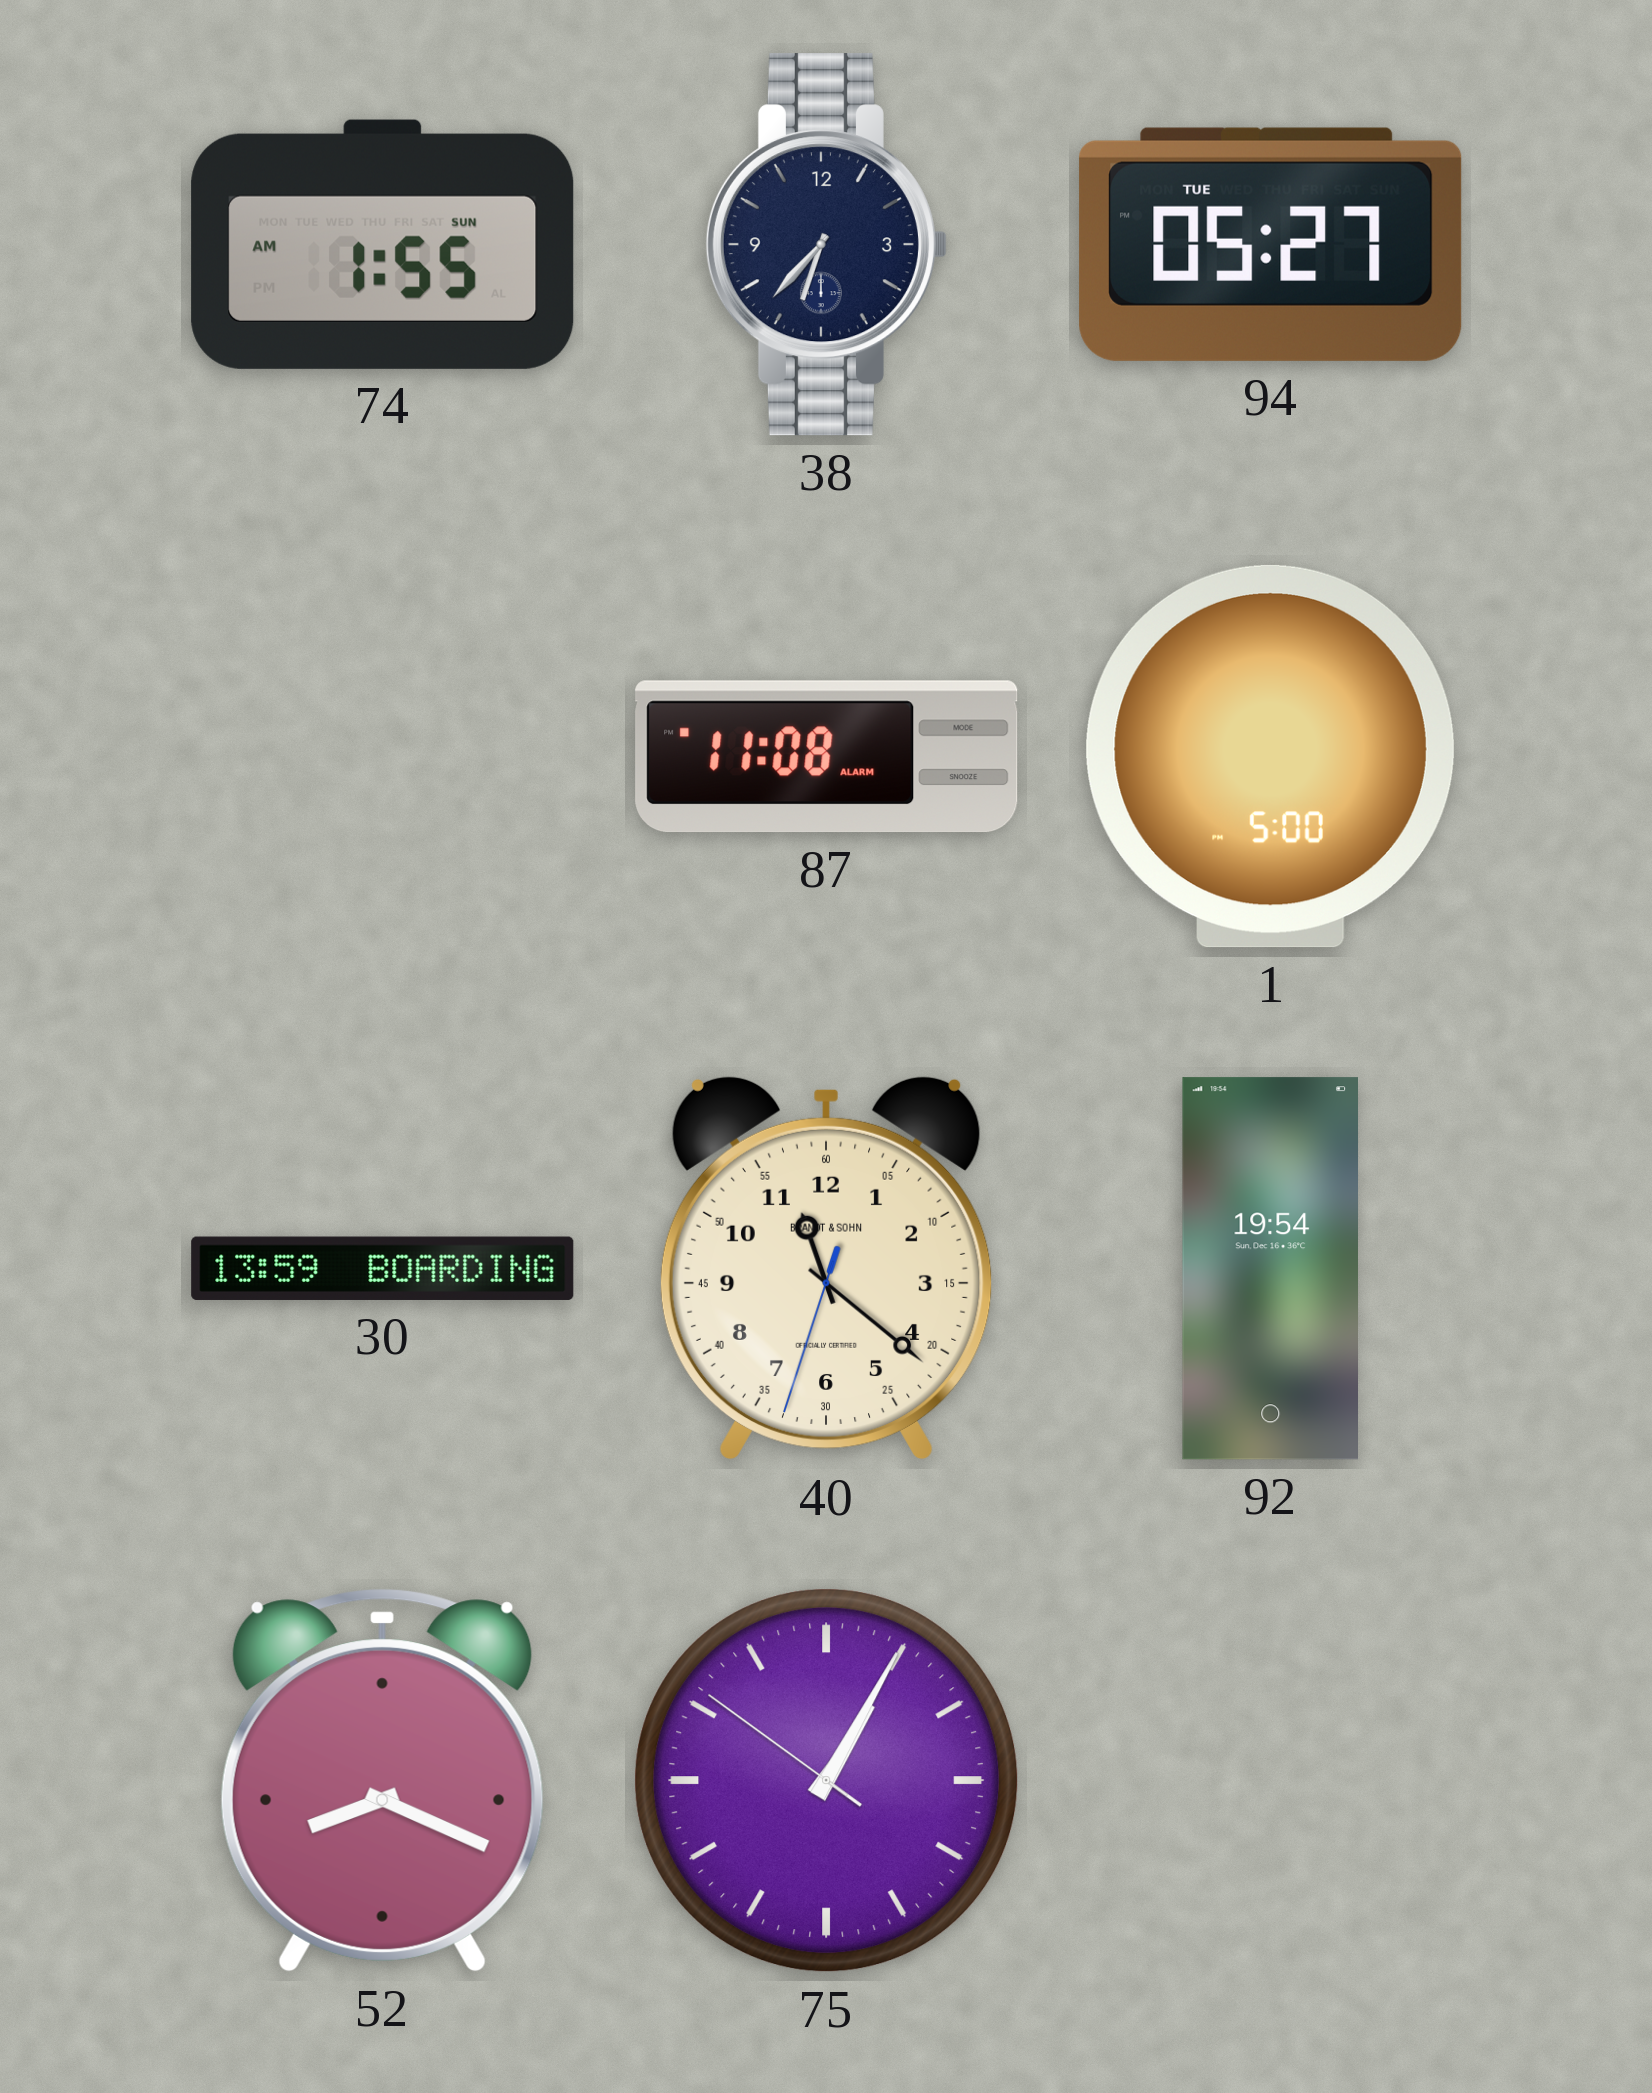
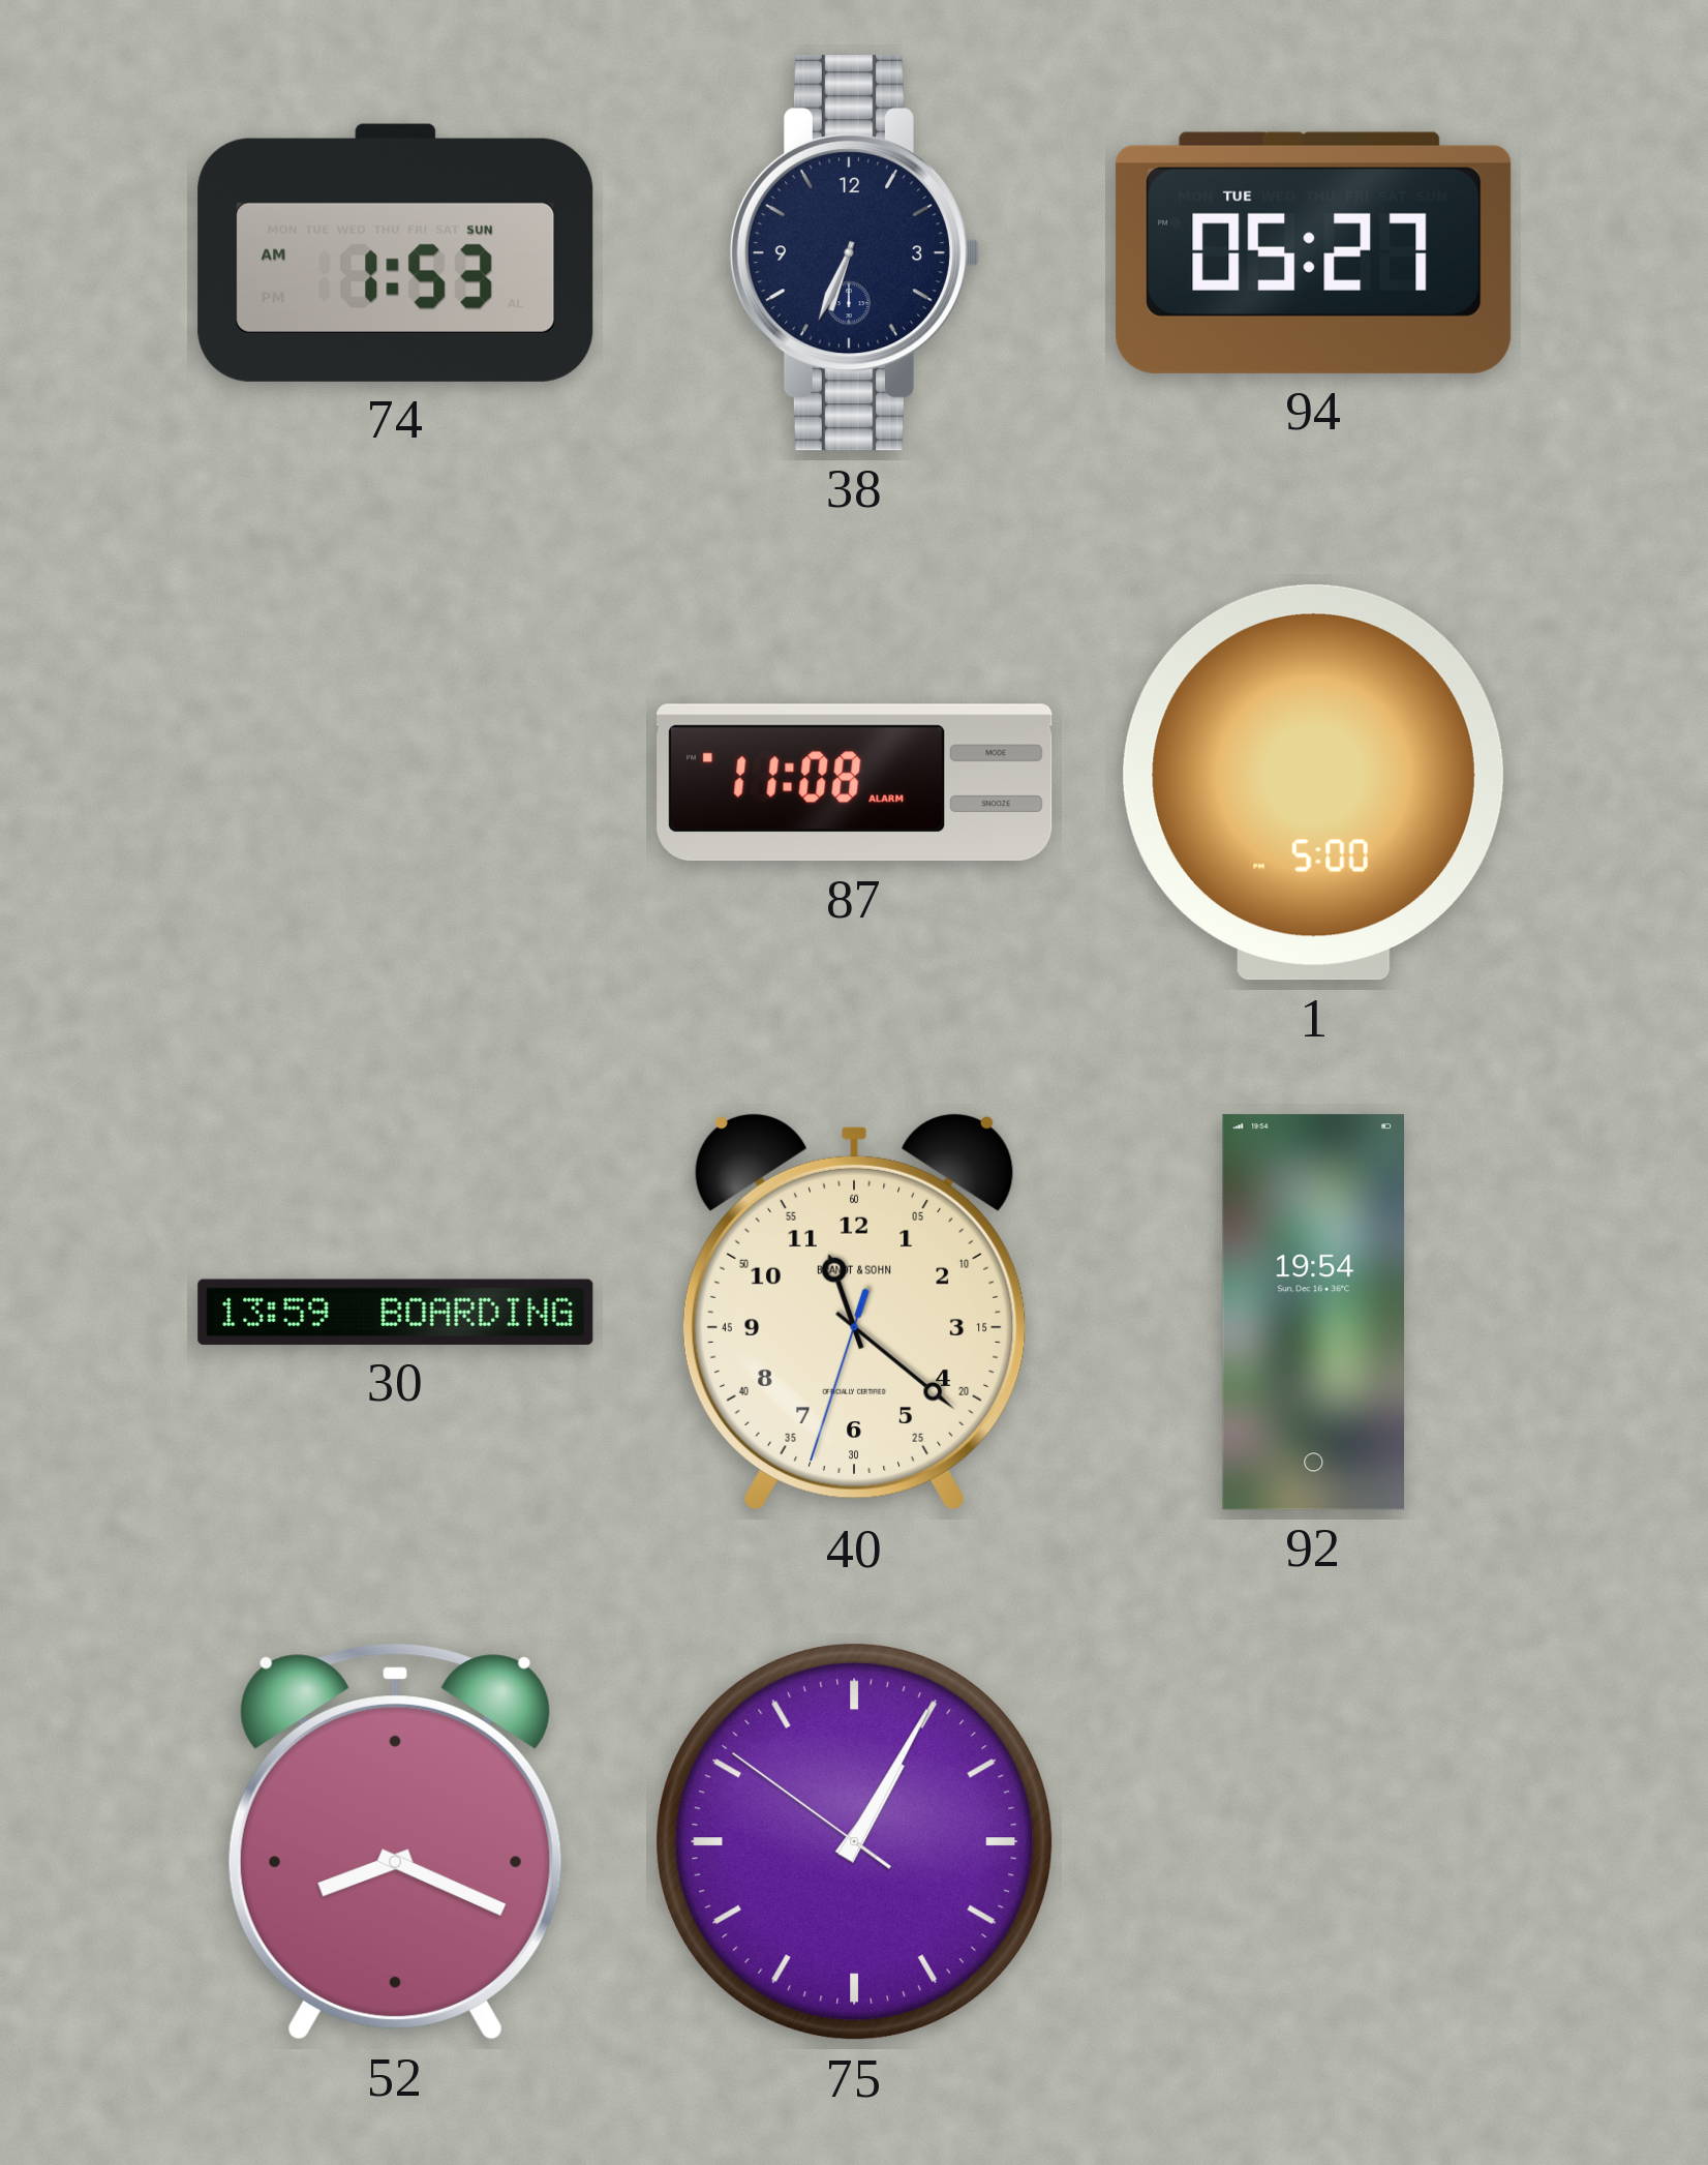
74: 1:55 -> 1:53 (396, 252)
38: 6:37 -> 6:34 (854, 253)
